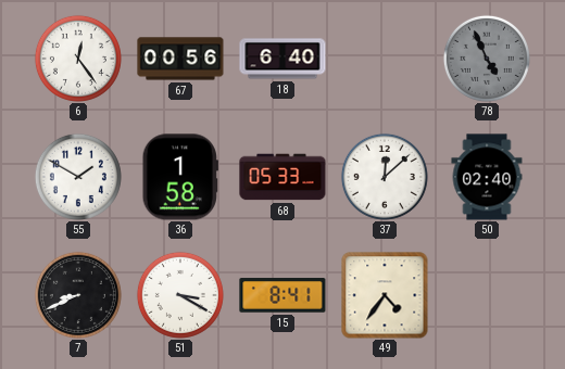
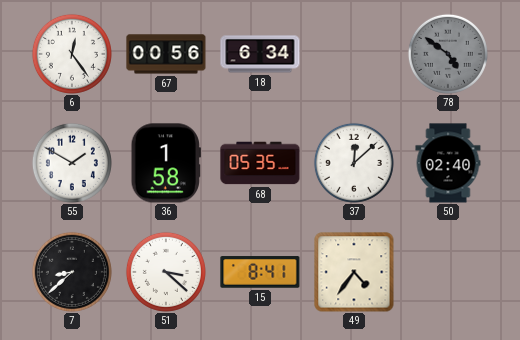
18: 6:40 -> 6:34 (260, 54)
78: 4:56 -> 4:51 (448, 54)
68: 05:33 -> 05:35 (260, 163)
7: 8:41 -> 8:38 (72, 272)
51: 3:20 -> 3:22 (166, 272)
